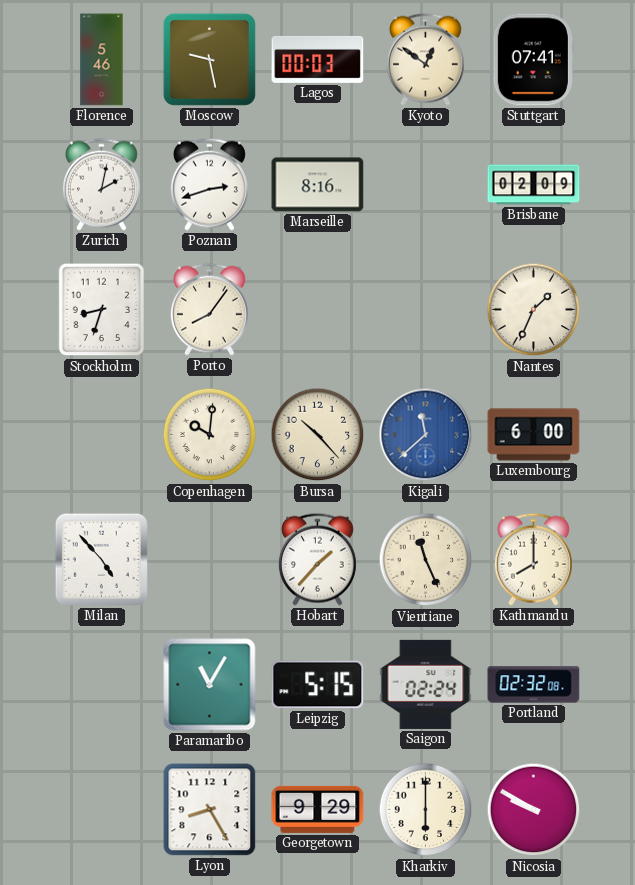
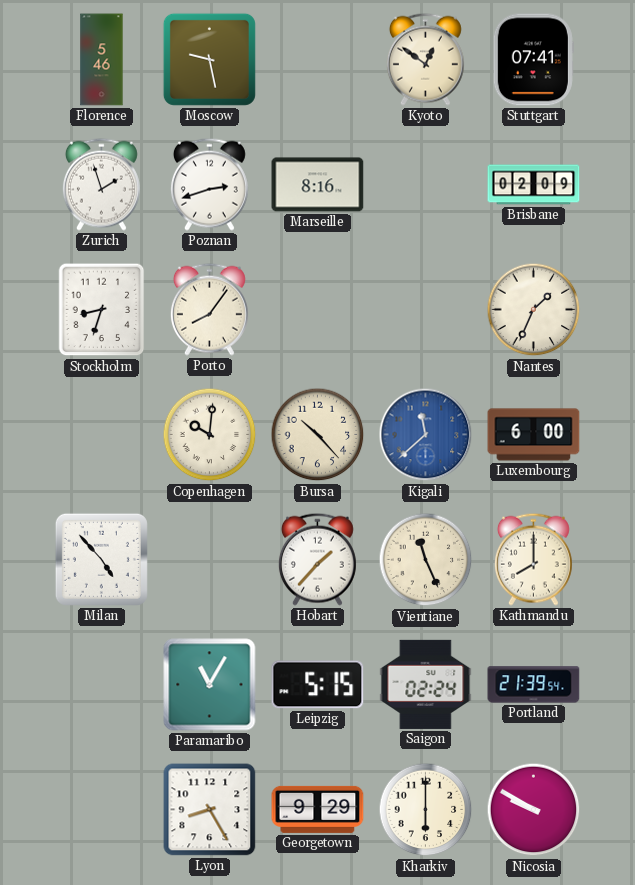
Lagos: 00:03 -> none (318, 59)
Zurich: 2:02 -> 1:57 (101, 184)
Portland: 02:32 -> 21:39 (534, 685)
